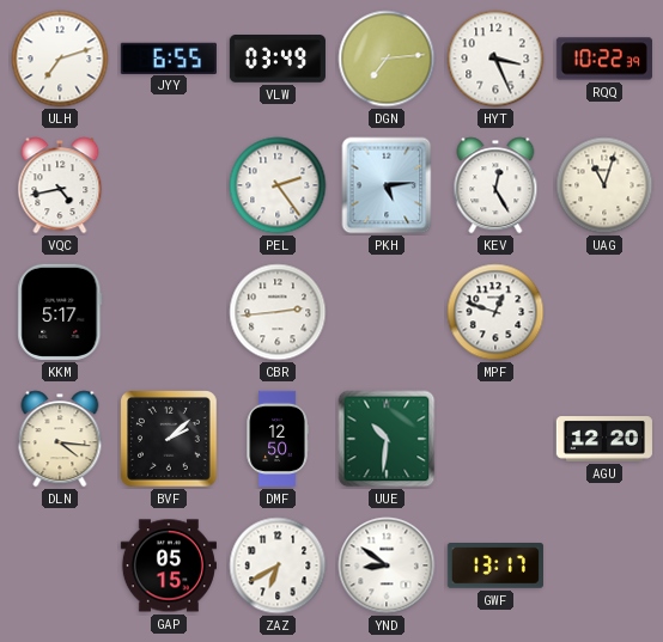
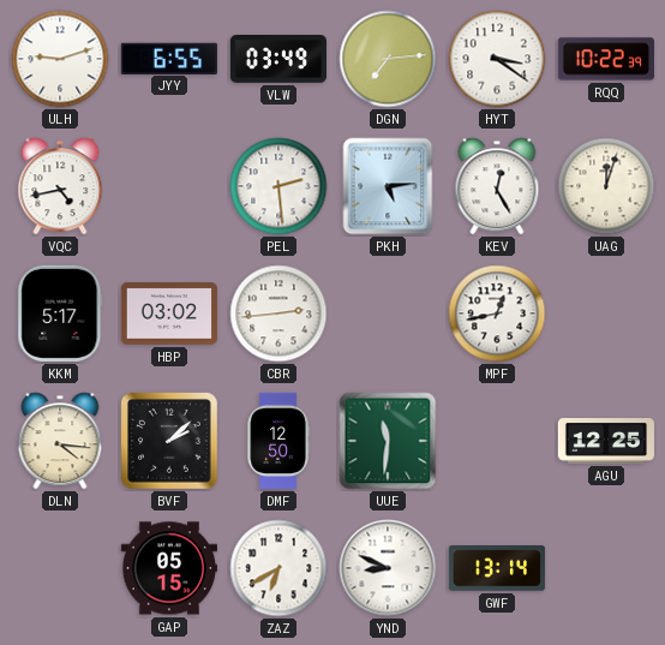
ULH: 7:12 -> 9:12 (60, 59)
HYT: 3:26 -> 3:21 (497, 59)
PEL: 2:24 -> 2:29 (278, 186)
UAG: 11:03 -> 12:03 (606, 186)
HBP: none -> 03:02 (169, 313)
MPF: 12:48 -> 12:43 (497, 313)
UUE: 10:31 -> 11:31 (388, 441)
AGU: 12:20 -> 12:25 (606, 441)
YND: 8:51 -> 8:49 (388, 568)
GWF: 13:17 -> 13:14 (497, 568)
